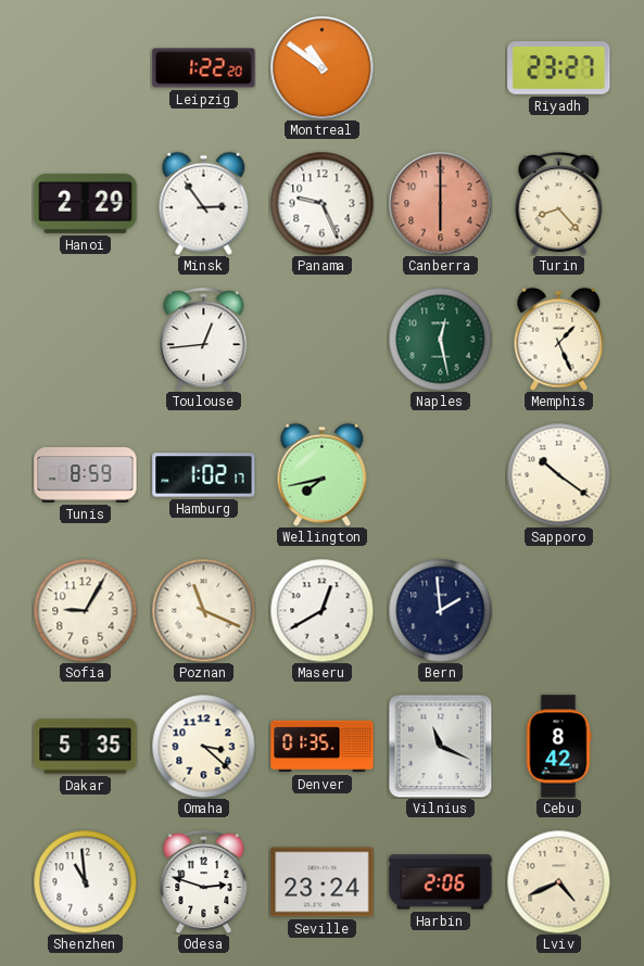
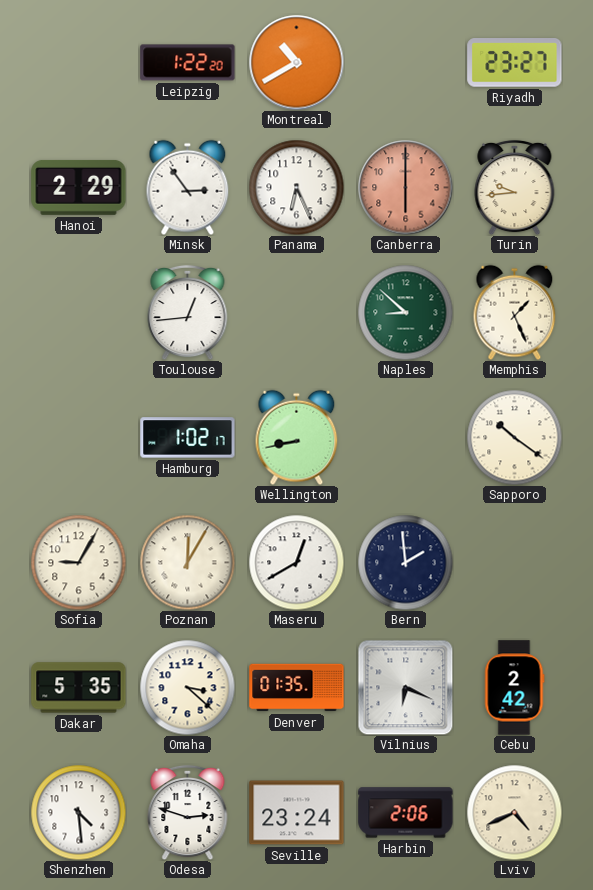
Montreal: 10:51 -> 10:40 (296, 62)
Panama: 9:26 -> 6:26 (296, 187)
Turin: 8:23 -> 9:44 (515, 187)
Naples: 12:28 -> 8:52 (405, 312)
Tunis: 8:59 -> none (86, 475)
Wellington: 7:43 -> 8:43 (297, 437)
Poznan: 11:19 -> 12:05 (187, 562)
Vilnius: 11:19 -> 6:19 (405, 687)
Cebu: 8:42 -> 2:42 (515, 688)
Shenzhen: 10:59 -> 4:29 (78, 812)
